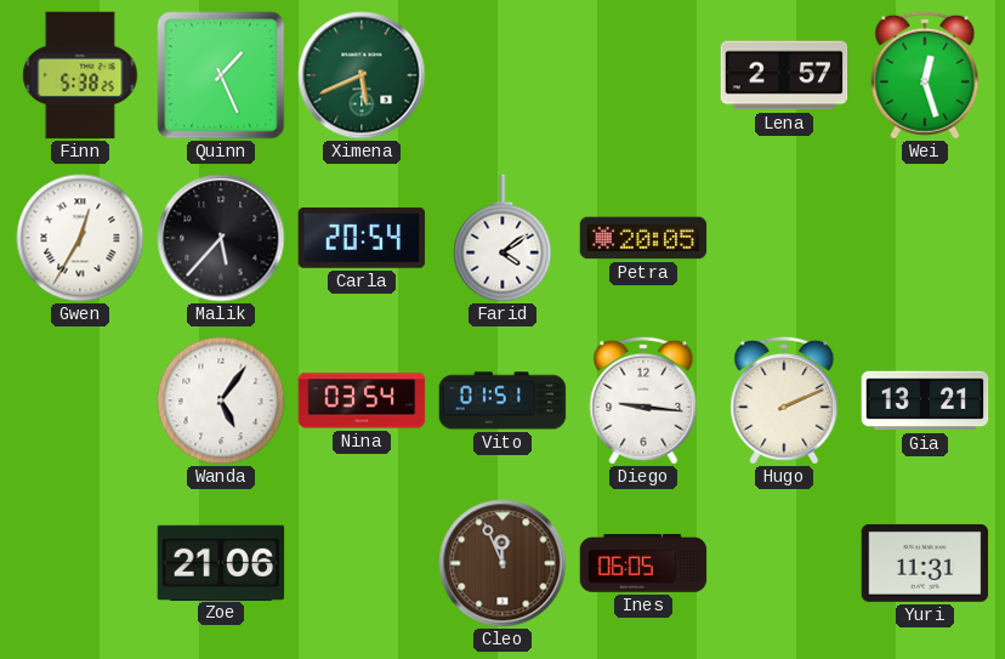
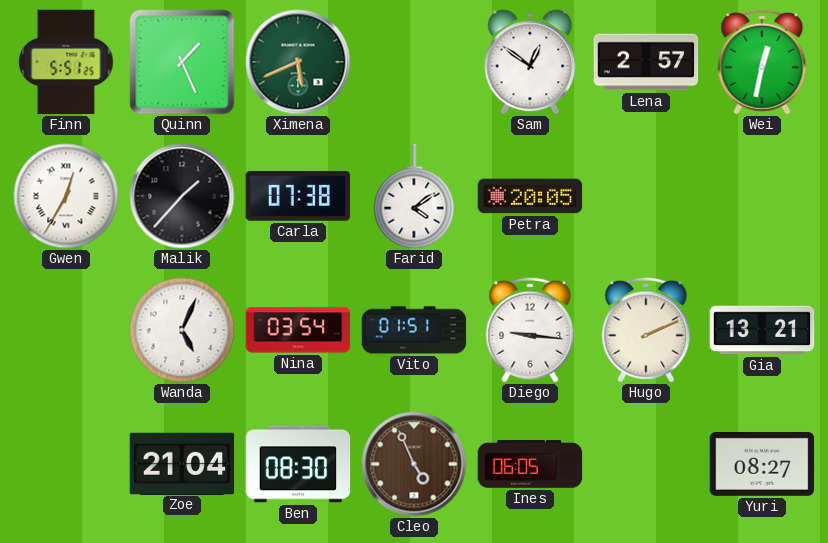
Finn: 5:38 -> 5:51 (66, 62)
Sam: none -> 12:51 (530, 62)
Wei: 12:27 -> 12:32 (762, 62)
Malik: 5:37 -> 1:37 (182, 196)
Carla: 20:54 -> 07:38 (298, 196)
Wanda: 5:06 -> 5:04 (182, 330)
Zoe: 21:06 -> 21:04 (182, 463)
Ben: none -> 08:30 (298, 464)
Cleo: 11:56 -> 4:56 (414, 464)
Yuri: 11:31 -> 08:27 (762, 464)
